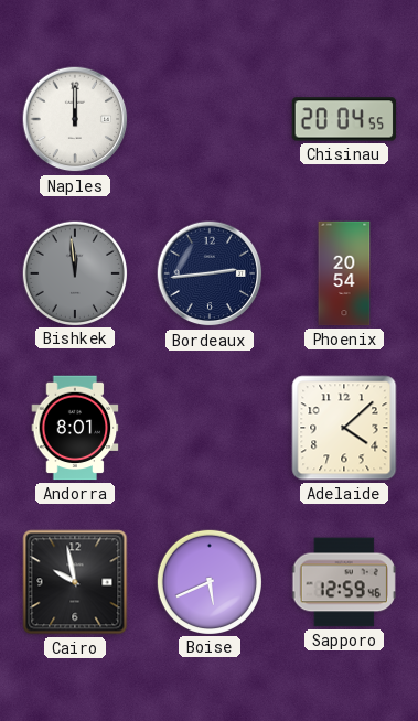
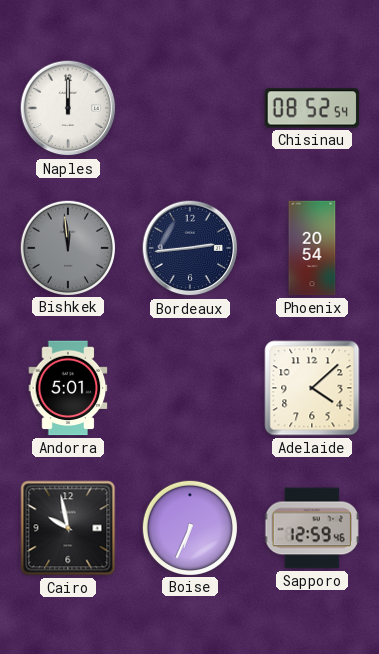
Chisinau: 20:04 -> 08:52 (312, 108)
Andorra: 8:01 -> 5:01 (68, 388)
Boise: 5:41 -> 6:34 (189, 527)
